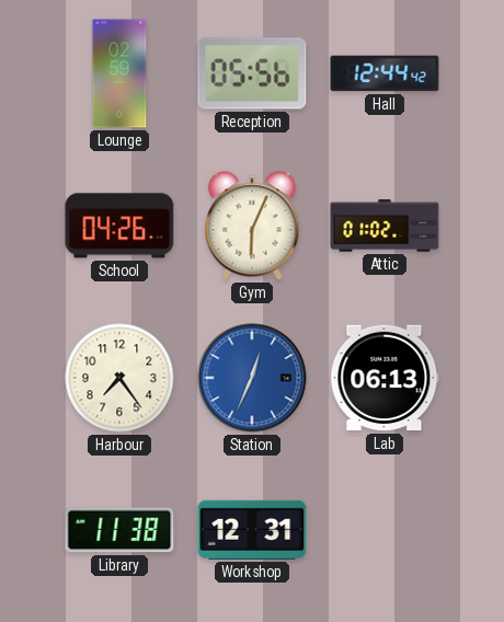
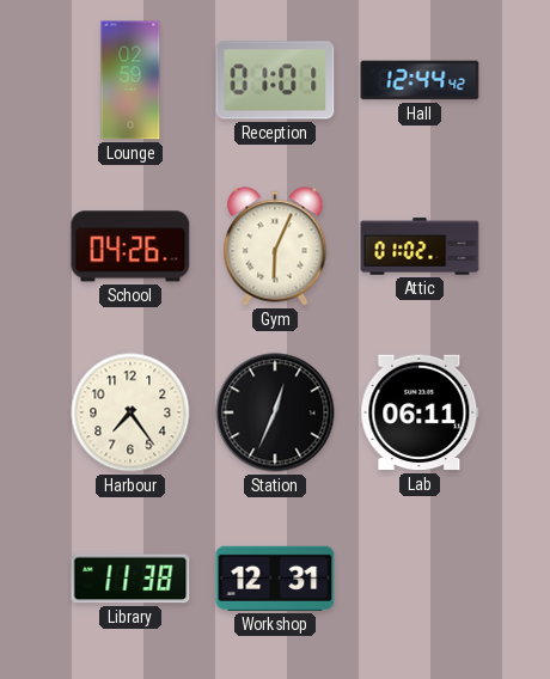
Reception: 05:56 -> 01:01 (275, 80)
Station dial: blue -> black (275, 412)
Lab: 06:13 -> 06:11 (420, 412)
